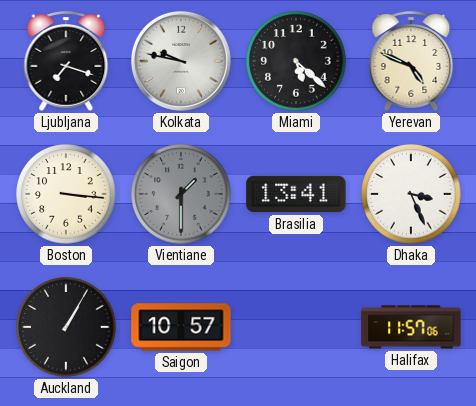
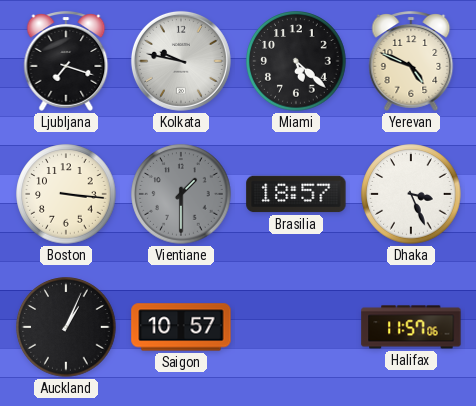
Brasilia: 13:41 -> 18:57 (296, 194)
Auckland: 1:05 -> 1:04 (66, 327)
